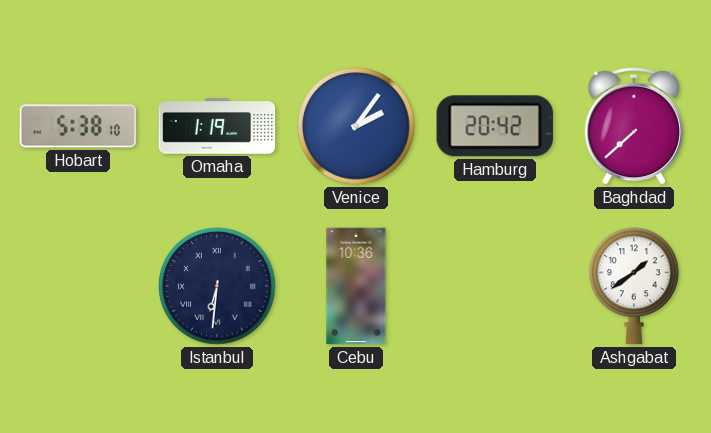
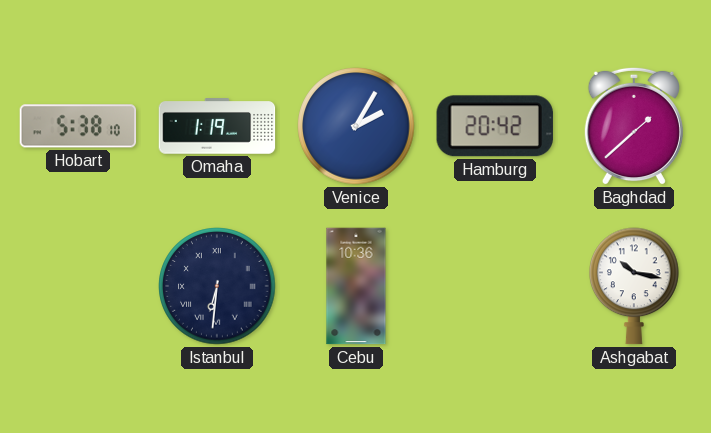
Venice: 2:06 -> 2:05 (356, 126)
Baghdad: 7:38 -> 1:38 (634, 126)
Ashgabat: 1:39 -> 10:17 (635, 286)
